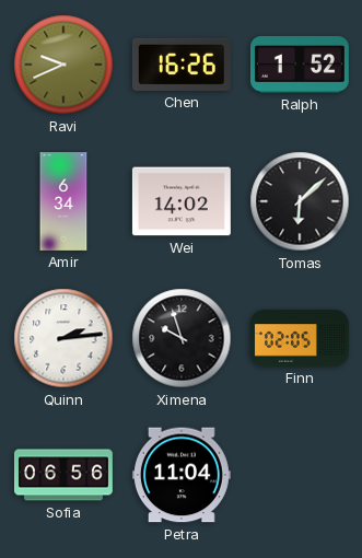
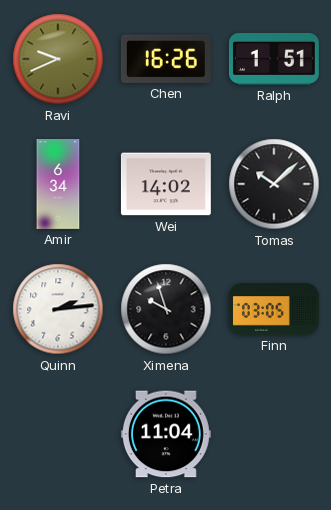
Ralph: 1:52 -> 1:51 (274, 59)
Tomas: 6:08 -> 10:08 (274, 184)
Finn: 02:05 -> 03:05 (274, 309)
Sofia: 06:56 -> none (65, 475)
